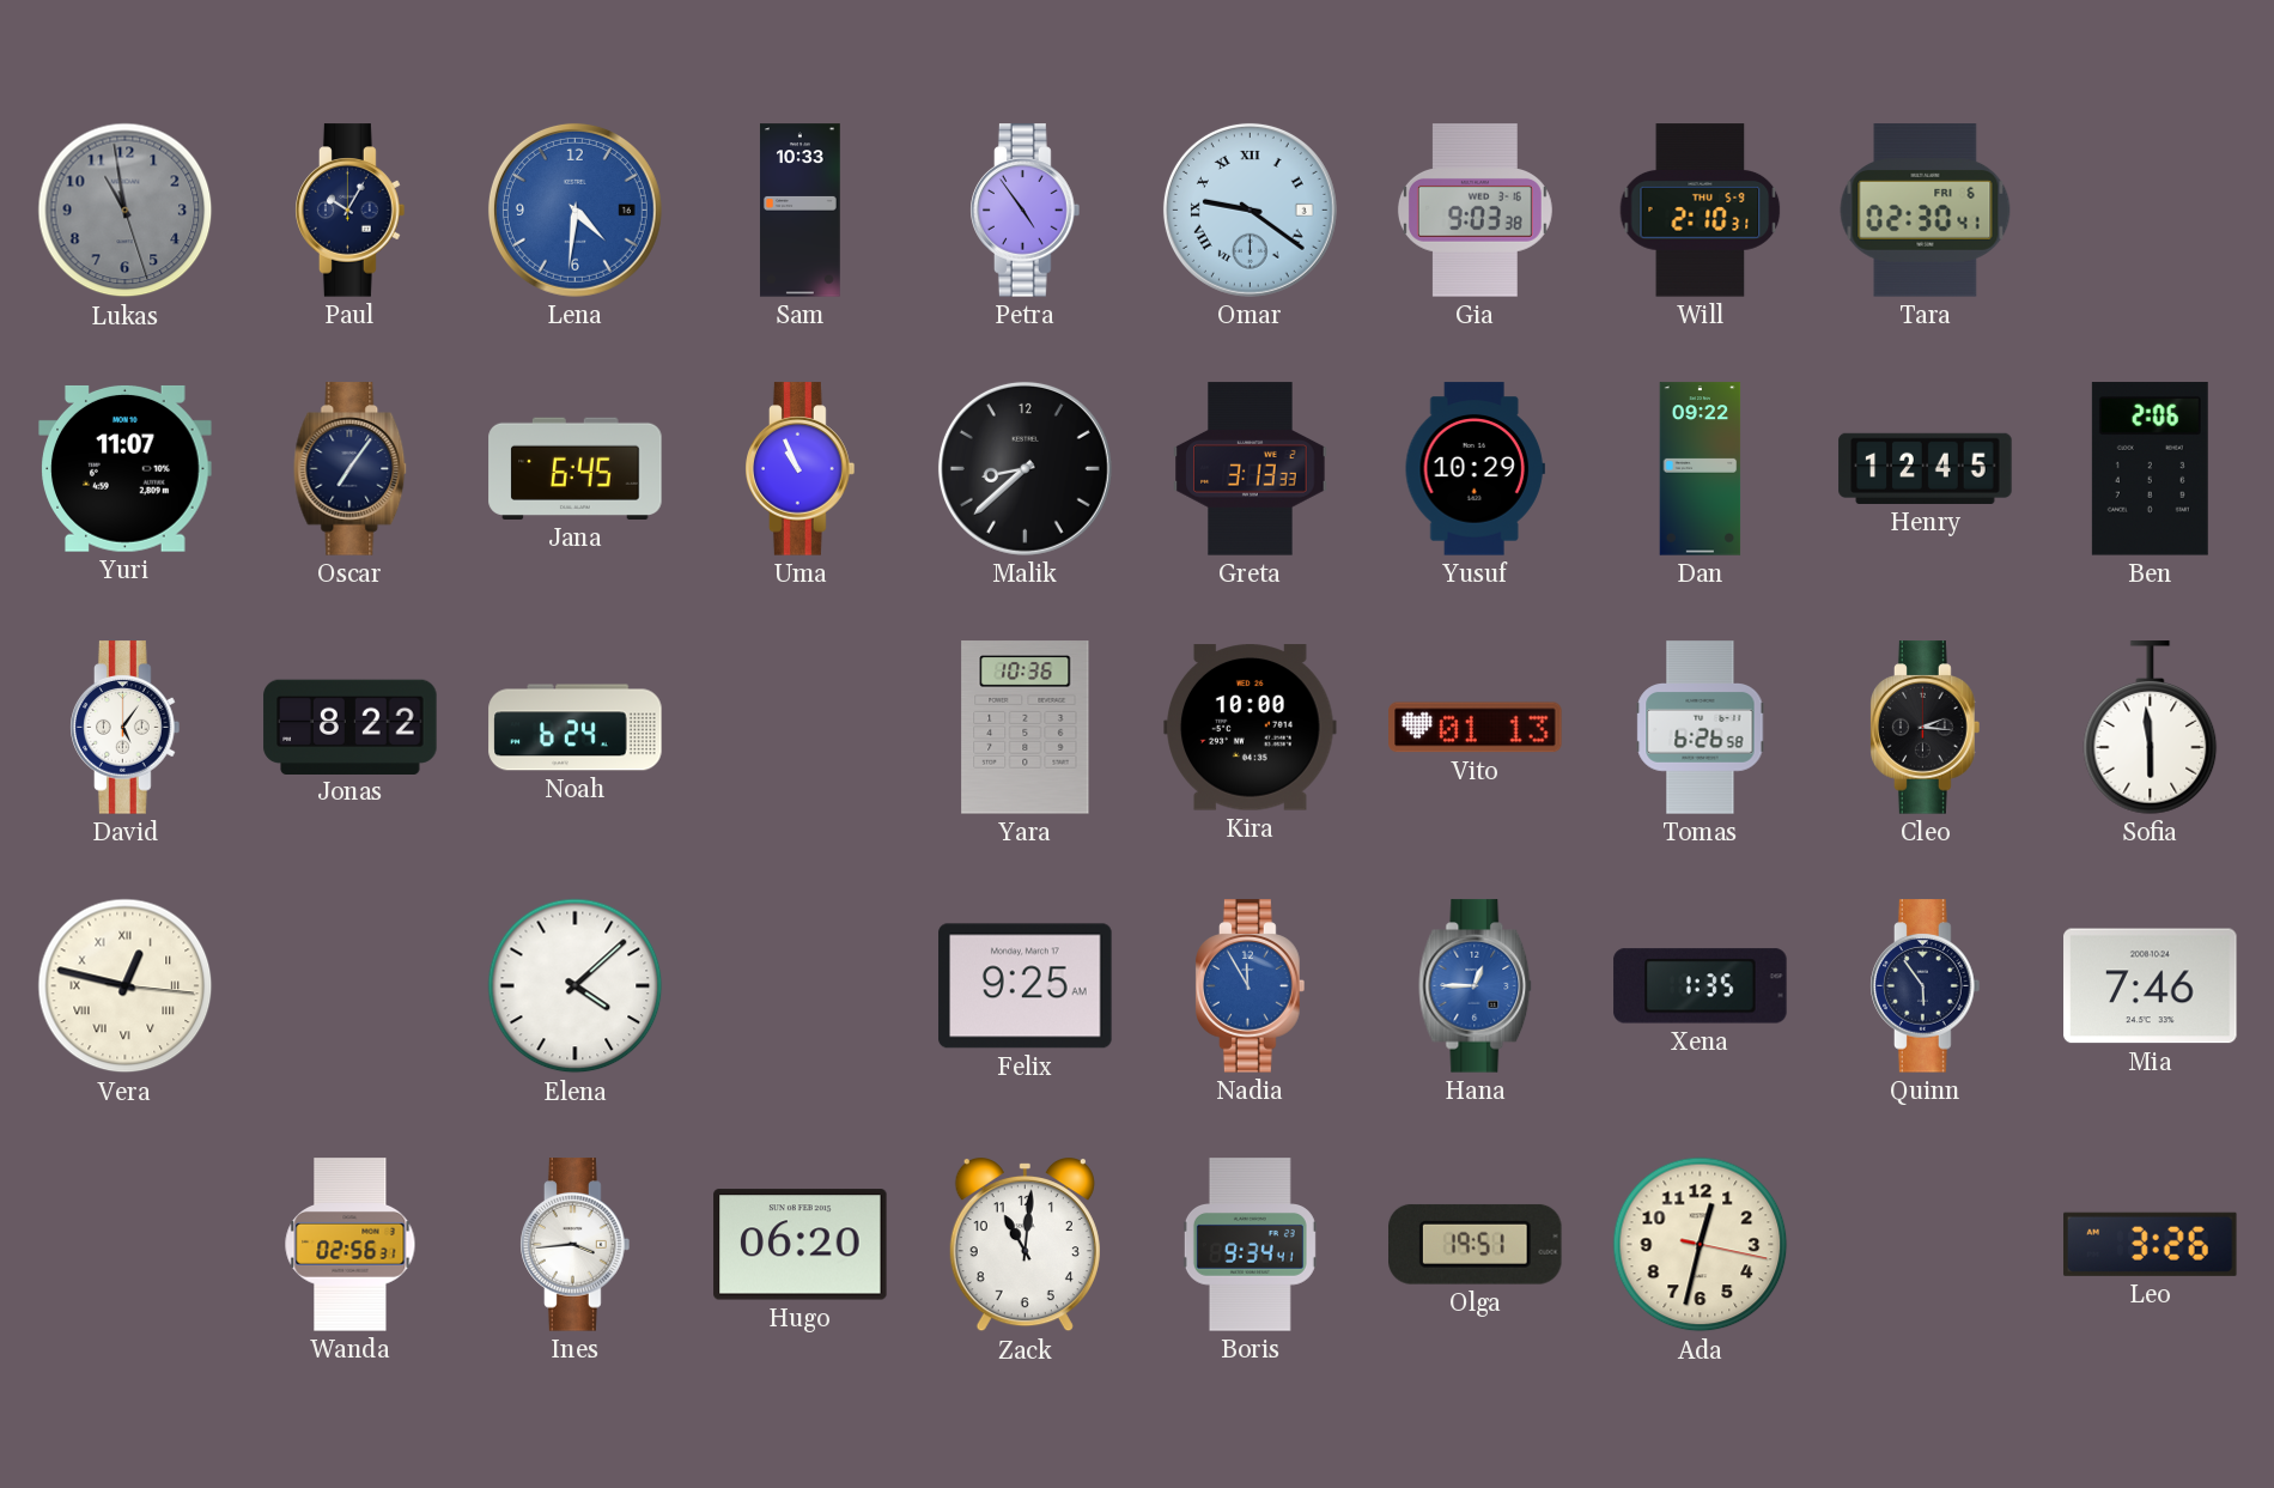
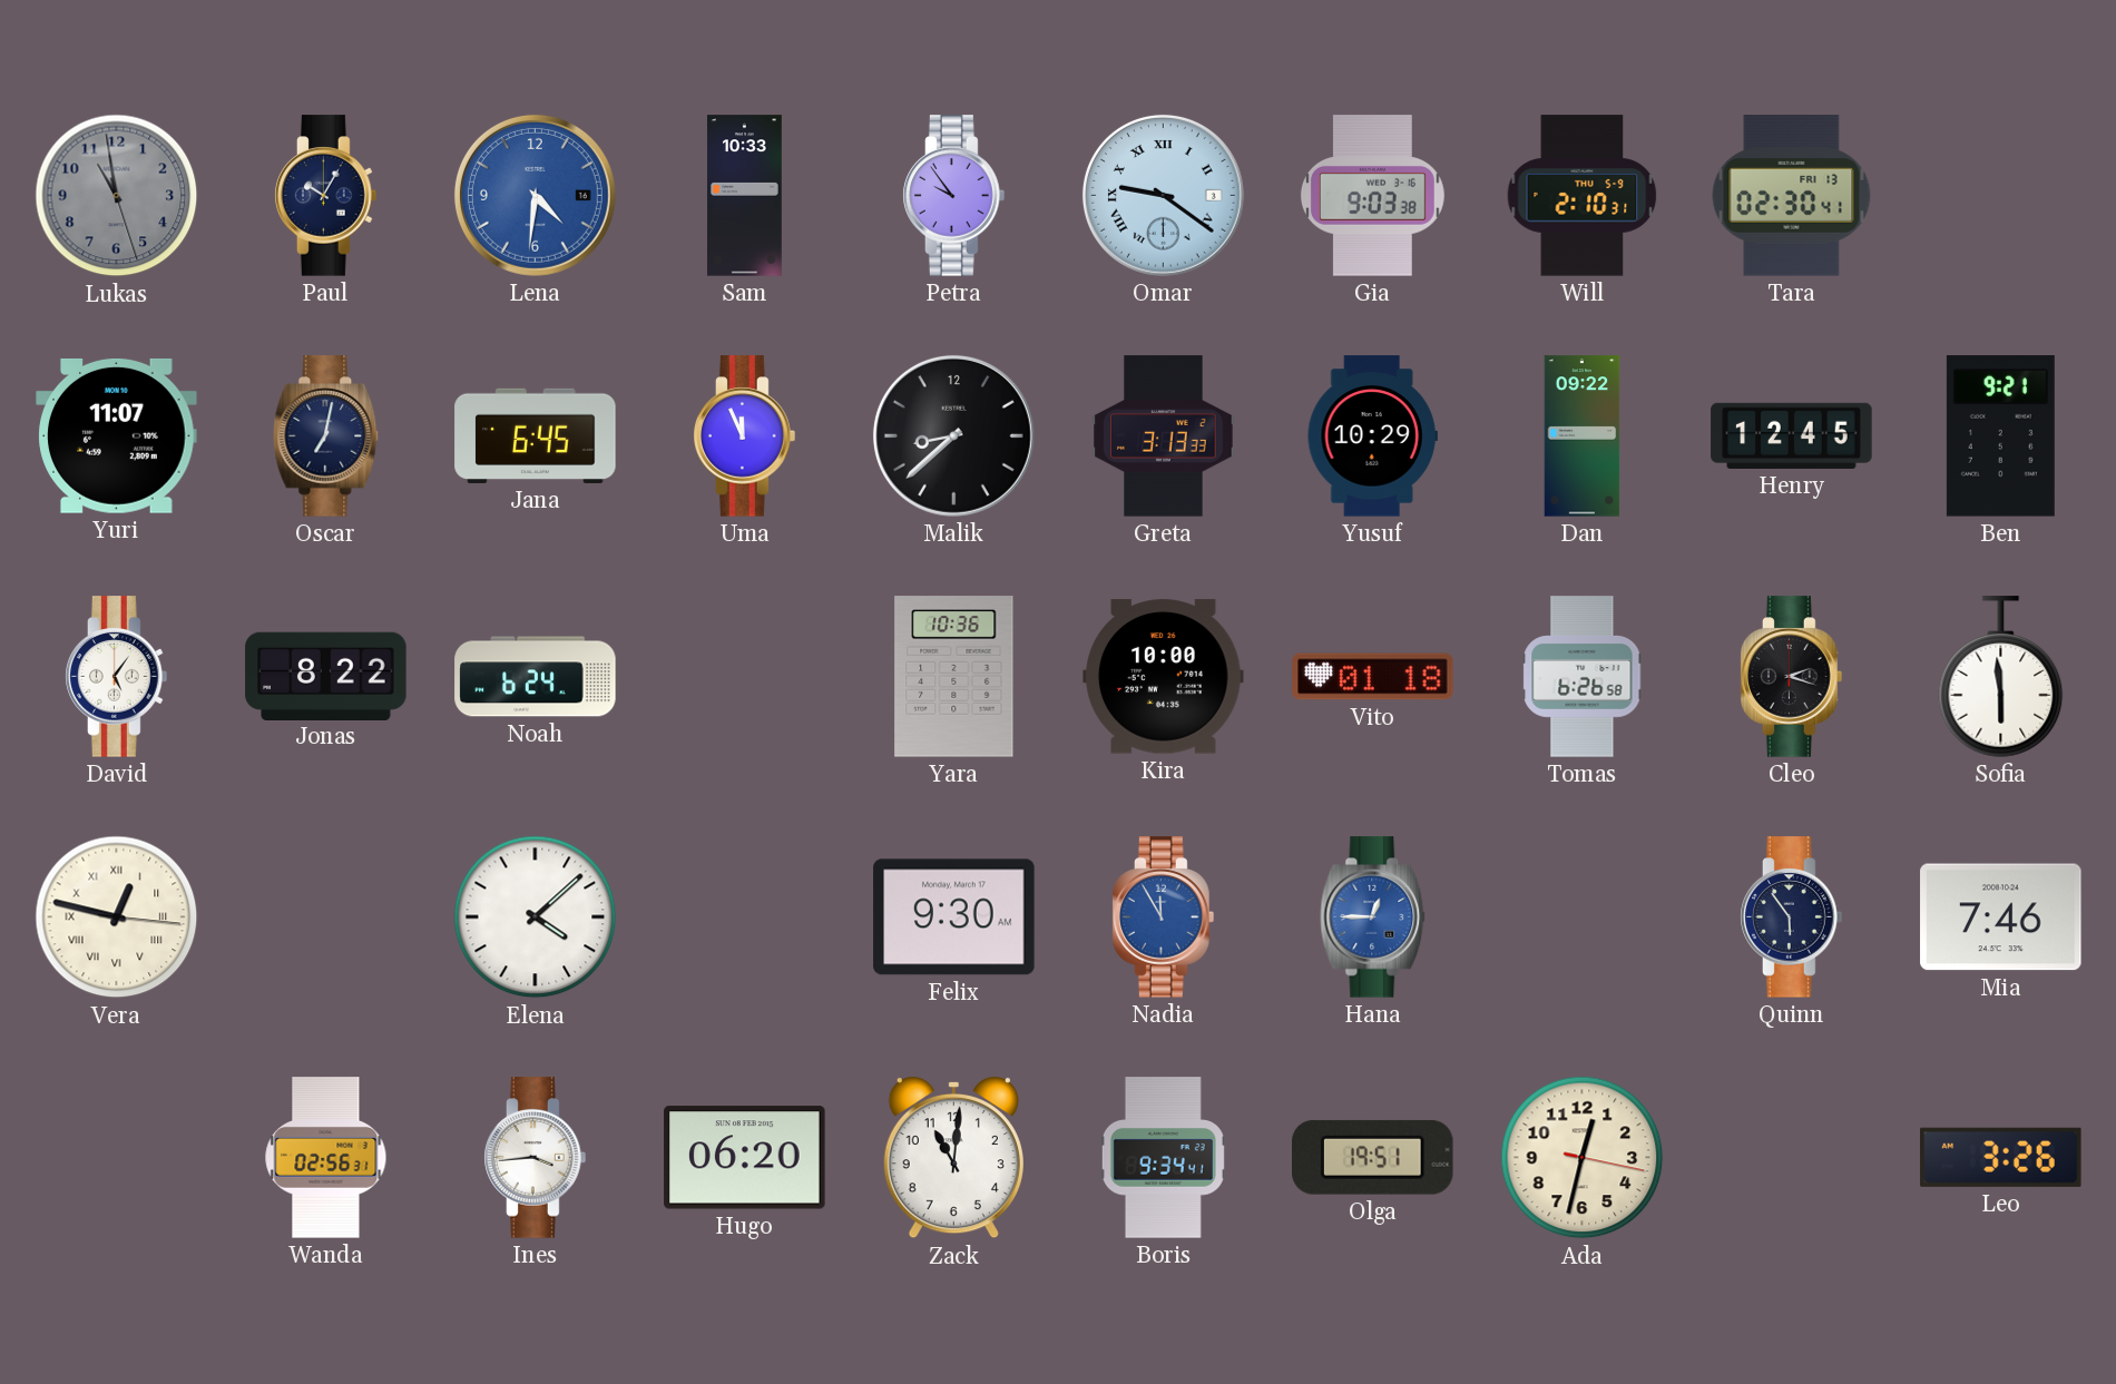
Petra: 4:54 -> 9:54 (954, 196)
Tara date: FRI 6 -> FRI 13 (1792, 196)
Oscar: 7:06 -> 7:02 (326, 436)
Uma: 10:56 -> 11:56 (745, 436)
Ben: 2:06 -> 9:21 (2000, 436)
Vito: 01:13 -> 01:18 (1373, 677)
Cleo: 2:16 -> 2:18 (1792, 677)
Felix: 9:25 -> 9:30 (954, 917)
Xena: 1:35 -> none (1701, 986)
